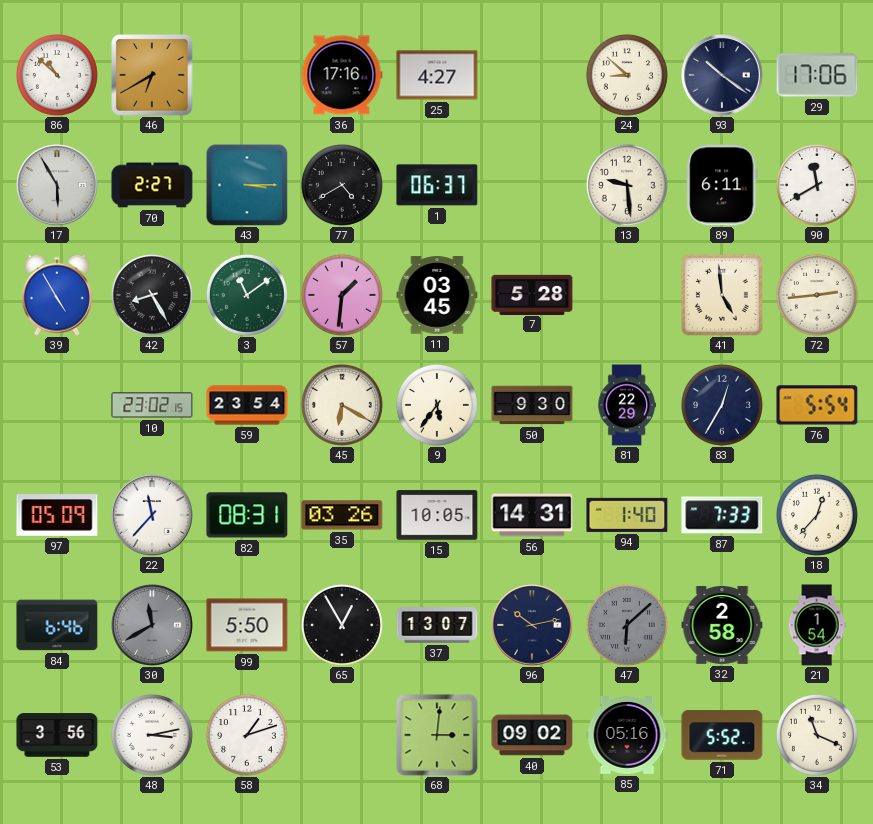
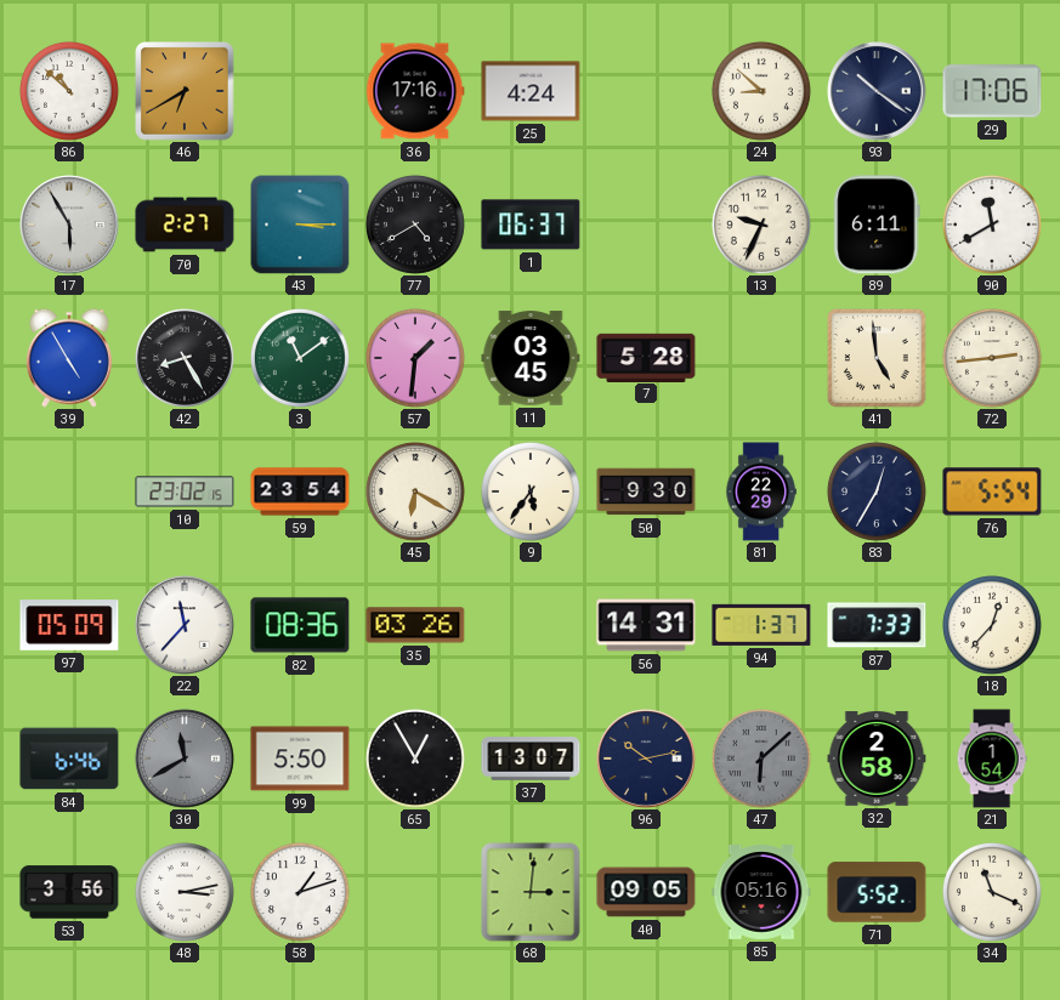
25: 4:27 -> 4:24 (531, 91)
13: 9:29 -> 9:34 (761, 225)
82: 08:31 -> 08:36 (300, 625)
15: 10:05 -> none (437, 515)
94: 1:40 -> 1:37 (761, 625)
40: 09:02 -> 09:05 (646, 892)
